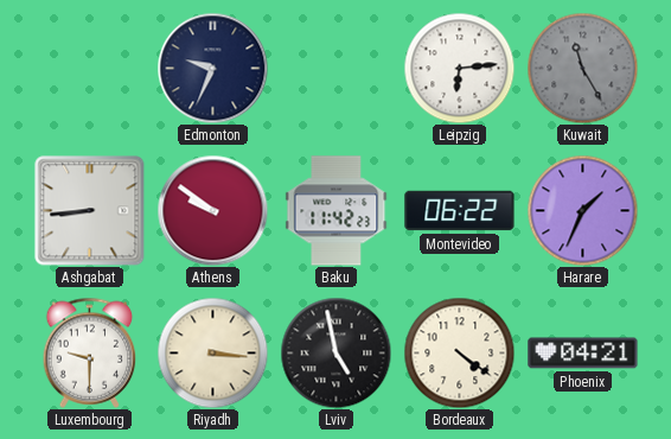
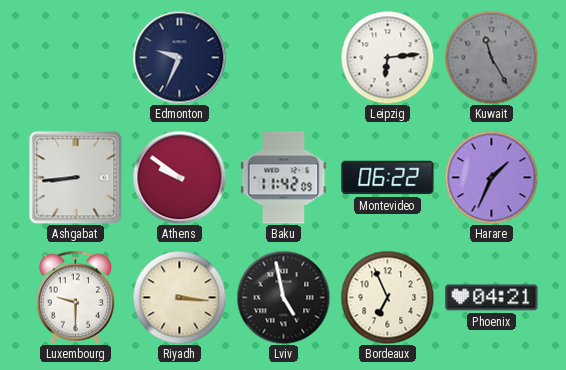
Baku: 11:42:23 -> 11:42:09 (284, 178)
Bordeaux: 4:21 -> 6:56 (387, 297)
